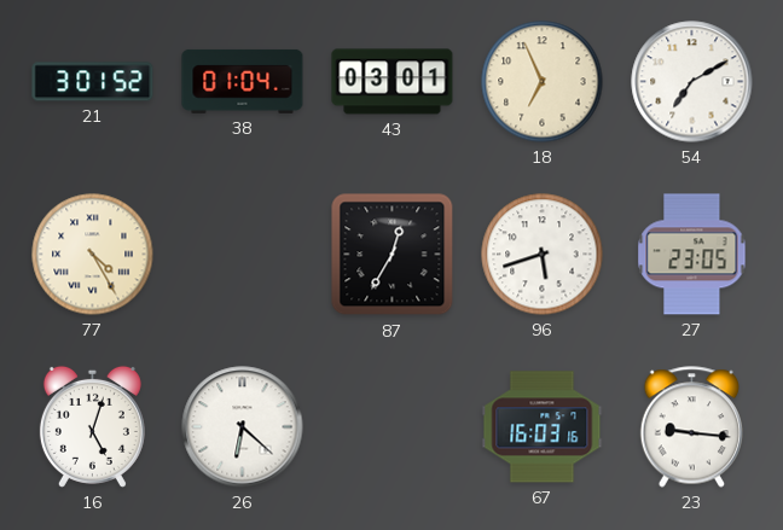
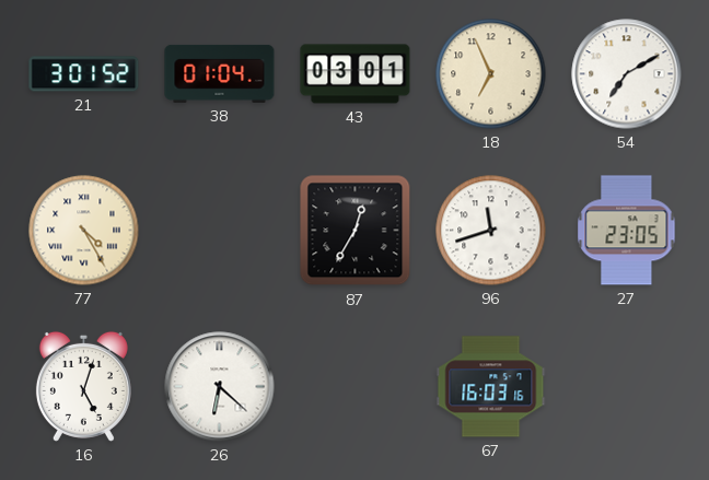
96: 5:42 -> 11:42 (491, 231)
23: 9:16 -> none (691, 427)
